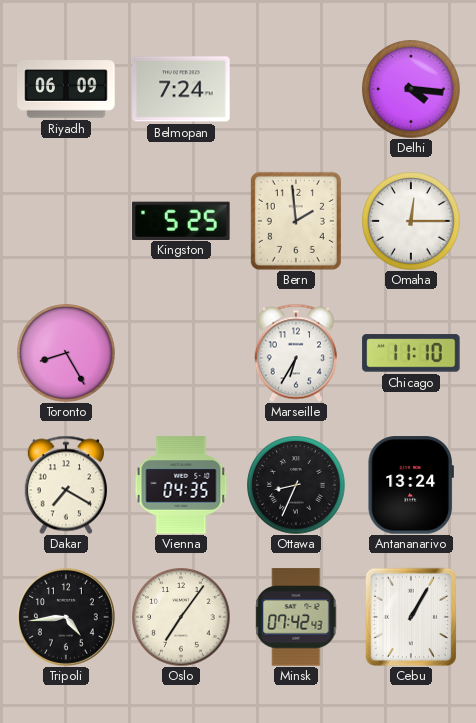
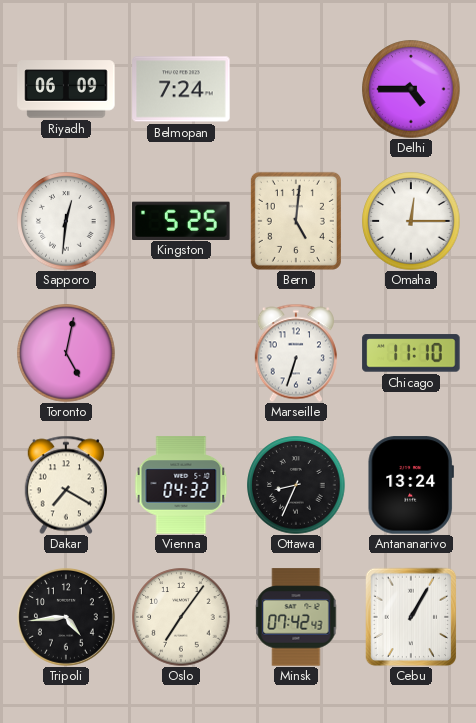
Delhi: 4:16 -> 4:45 (411, 89)
Sapporo: none -> 12:31 (66, 221)
Bern: 1:59 -> 5:01 (296, 221)
Toronto: 8:25 -> 5:02 (66, 353)
Marseille: 6:35 -> 6:33 (296, 353)
Vienna: 04:35 -> 04:32 (181, 485)
